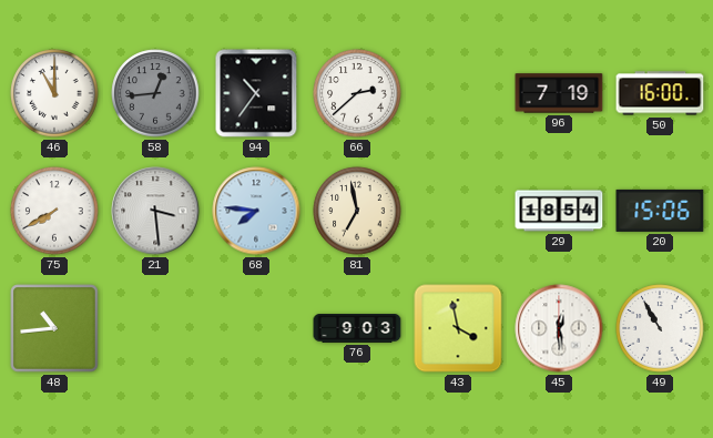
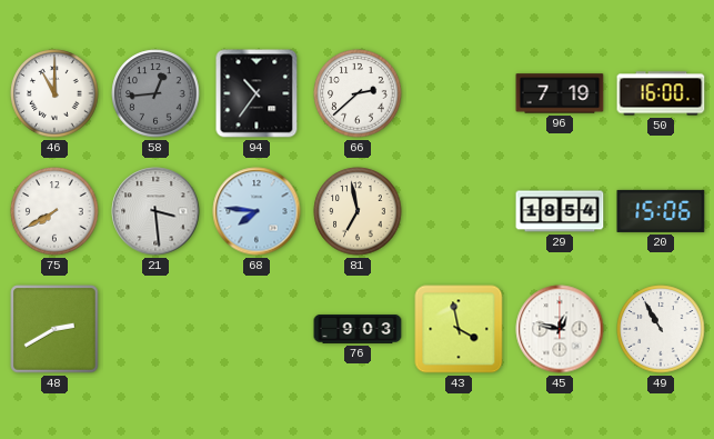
48: 10:44 -> 2:40 (54, 329)
45: 12:29 -> 12:47 (560, 329)
